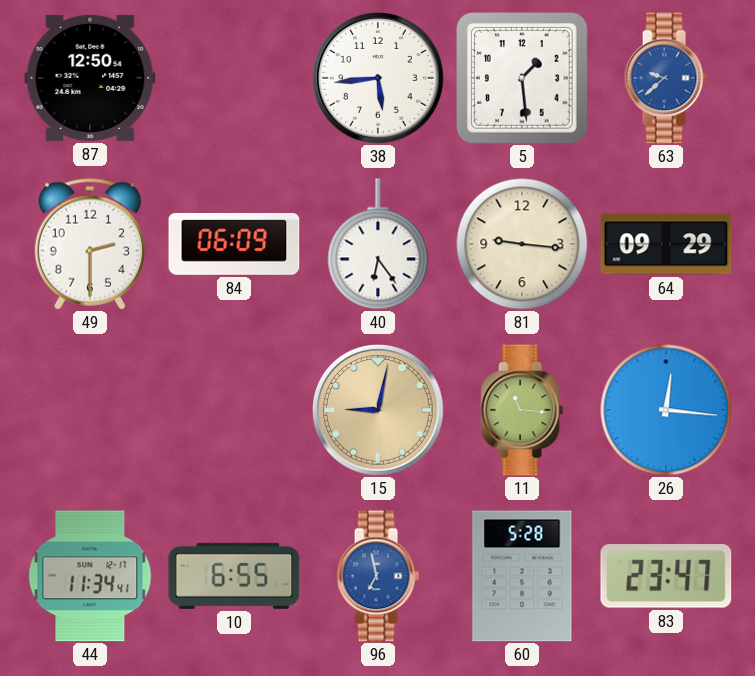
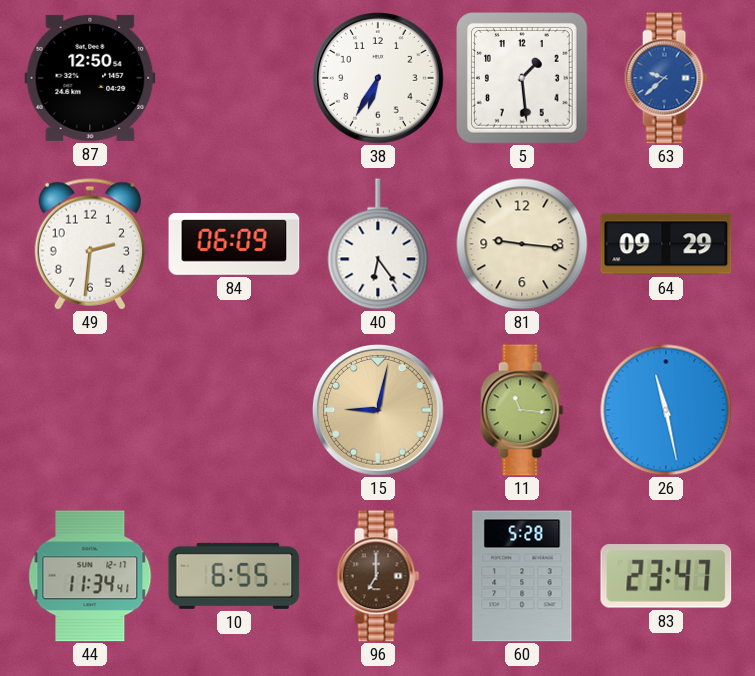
38: 5:44 -> 6:35 (379, 79)
49: 2:30 -> 2:31 (90, 244)
26: 12:16 -> 11:28 (666, 410)
96: 6:58 -> 7:00 (378, 576)
96 dial: blue -> brown (378, 576)
